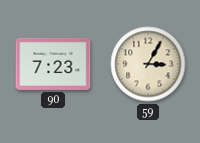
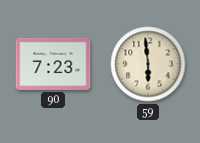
59: 3:05 -> 5:59 (148, 64)
